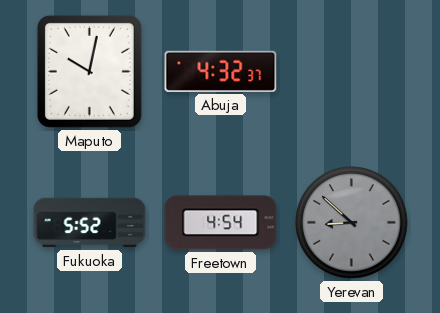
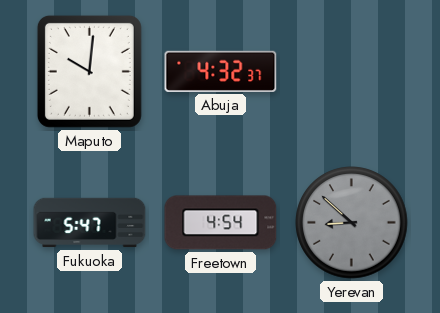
Maputo: 10:02 -> 10:01 (89, 71)
Fukuoka: 5:52 -> 5:47 (90, 223)
